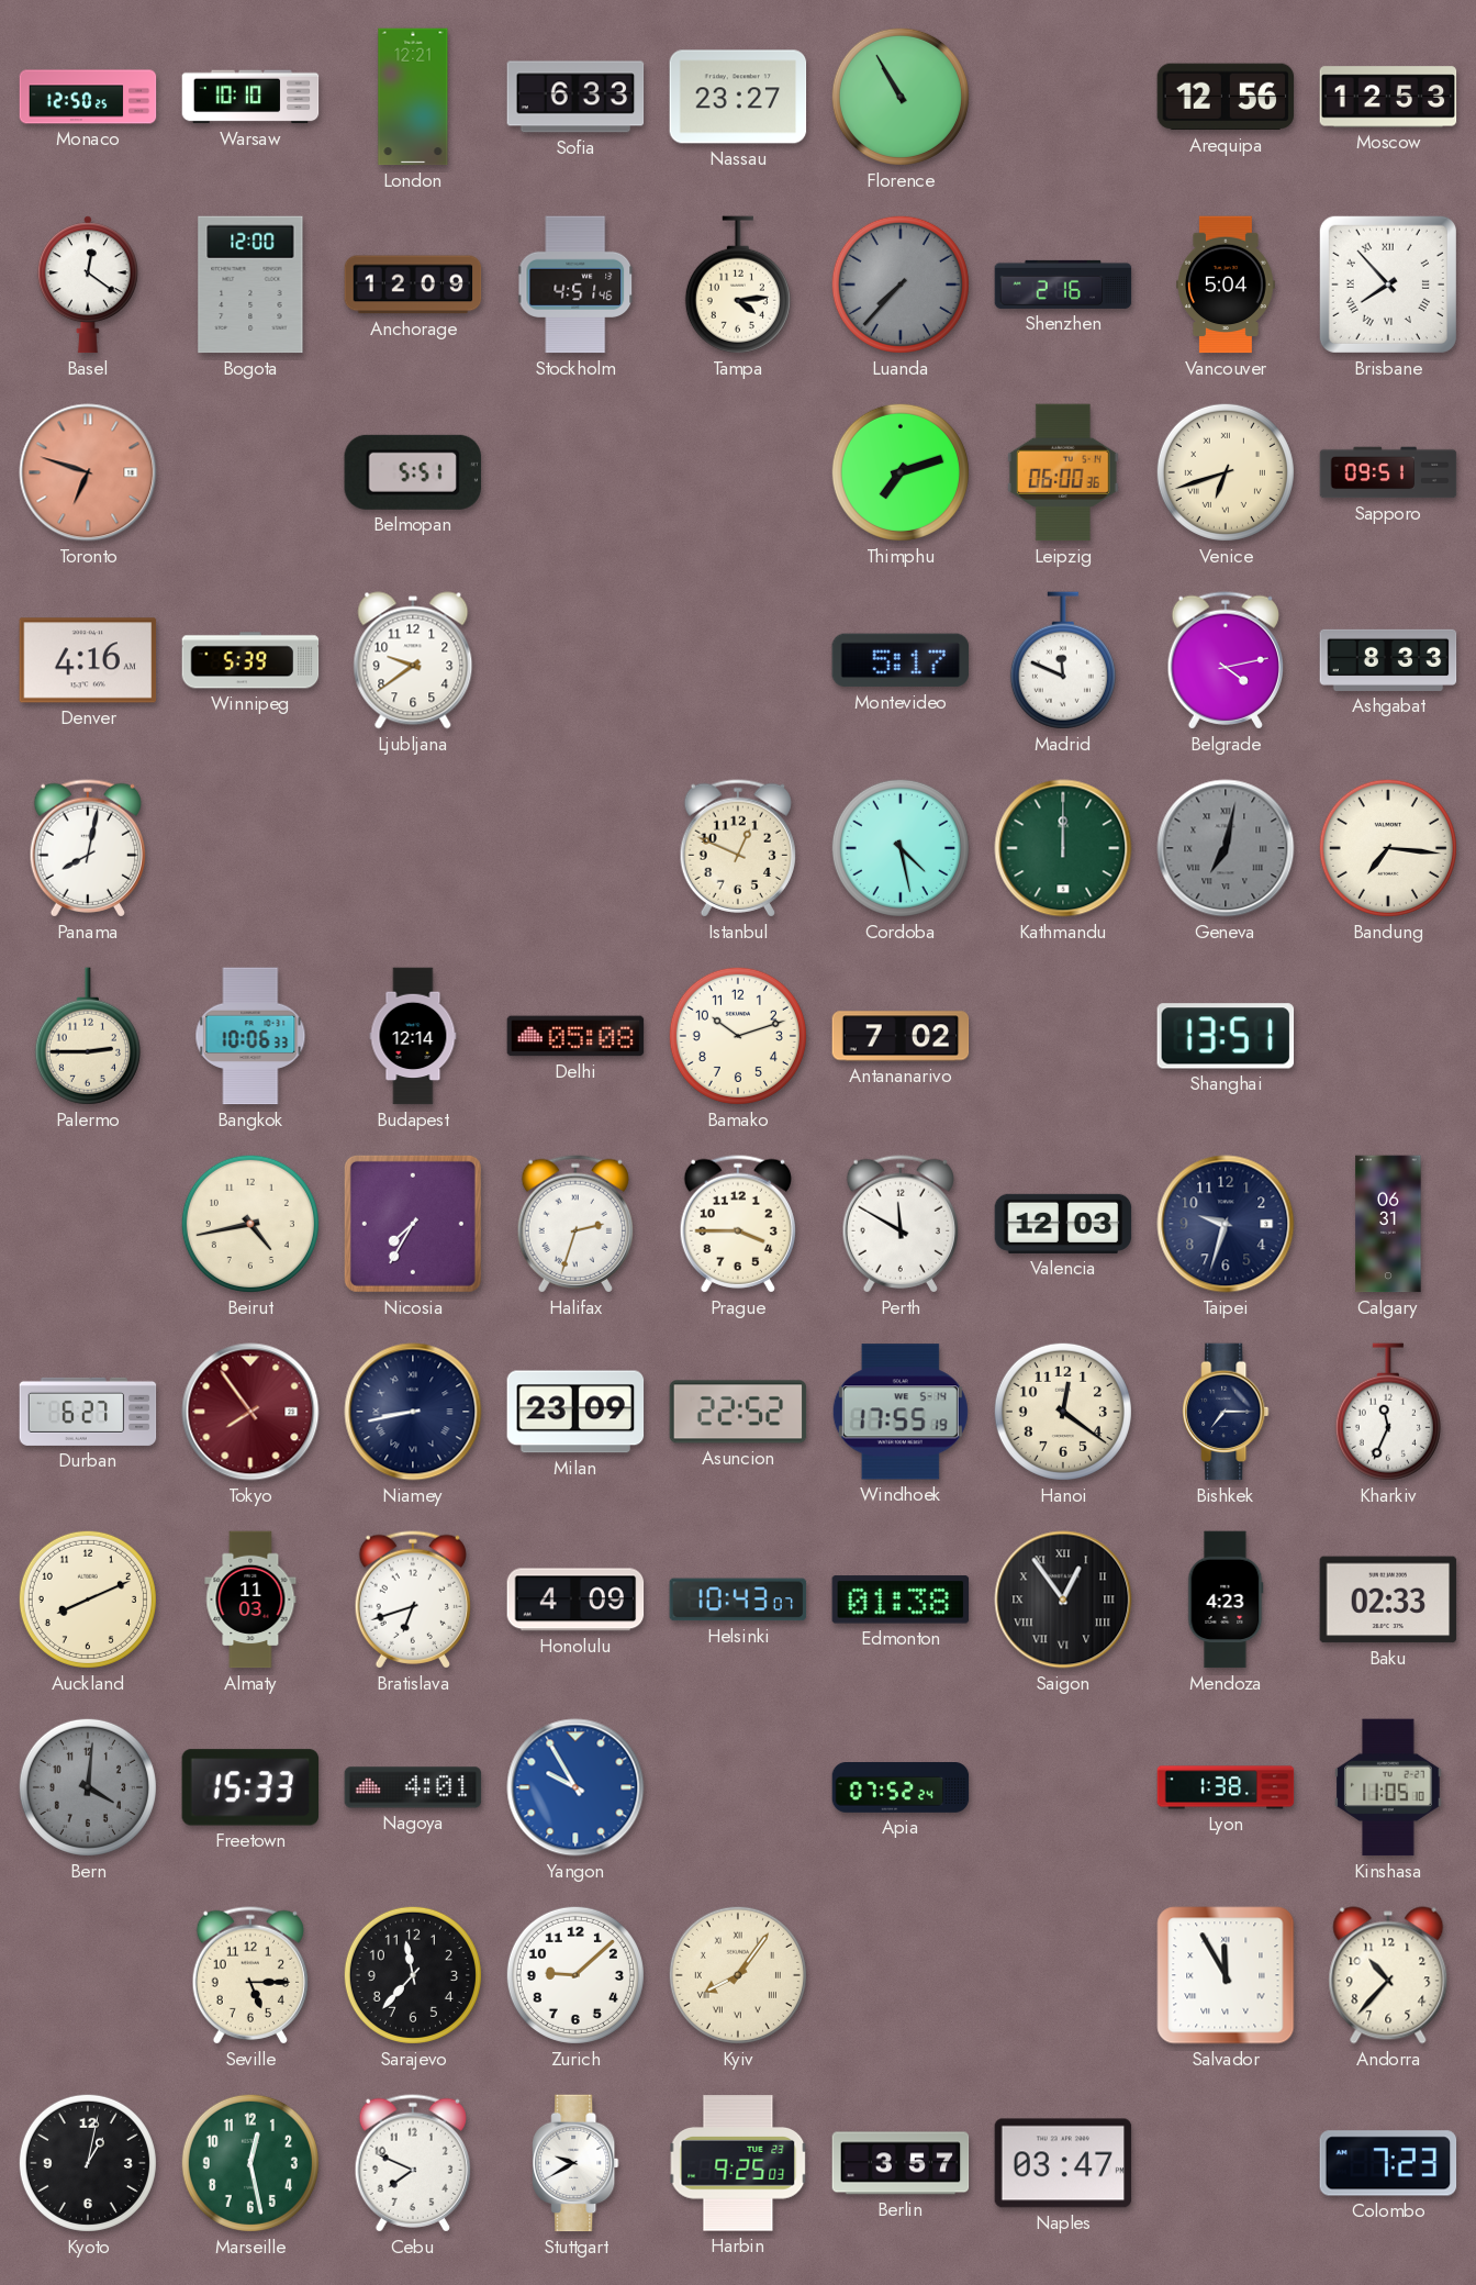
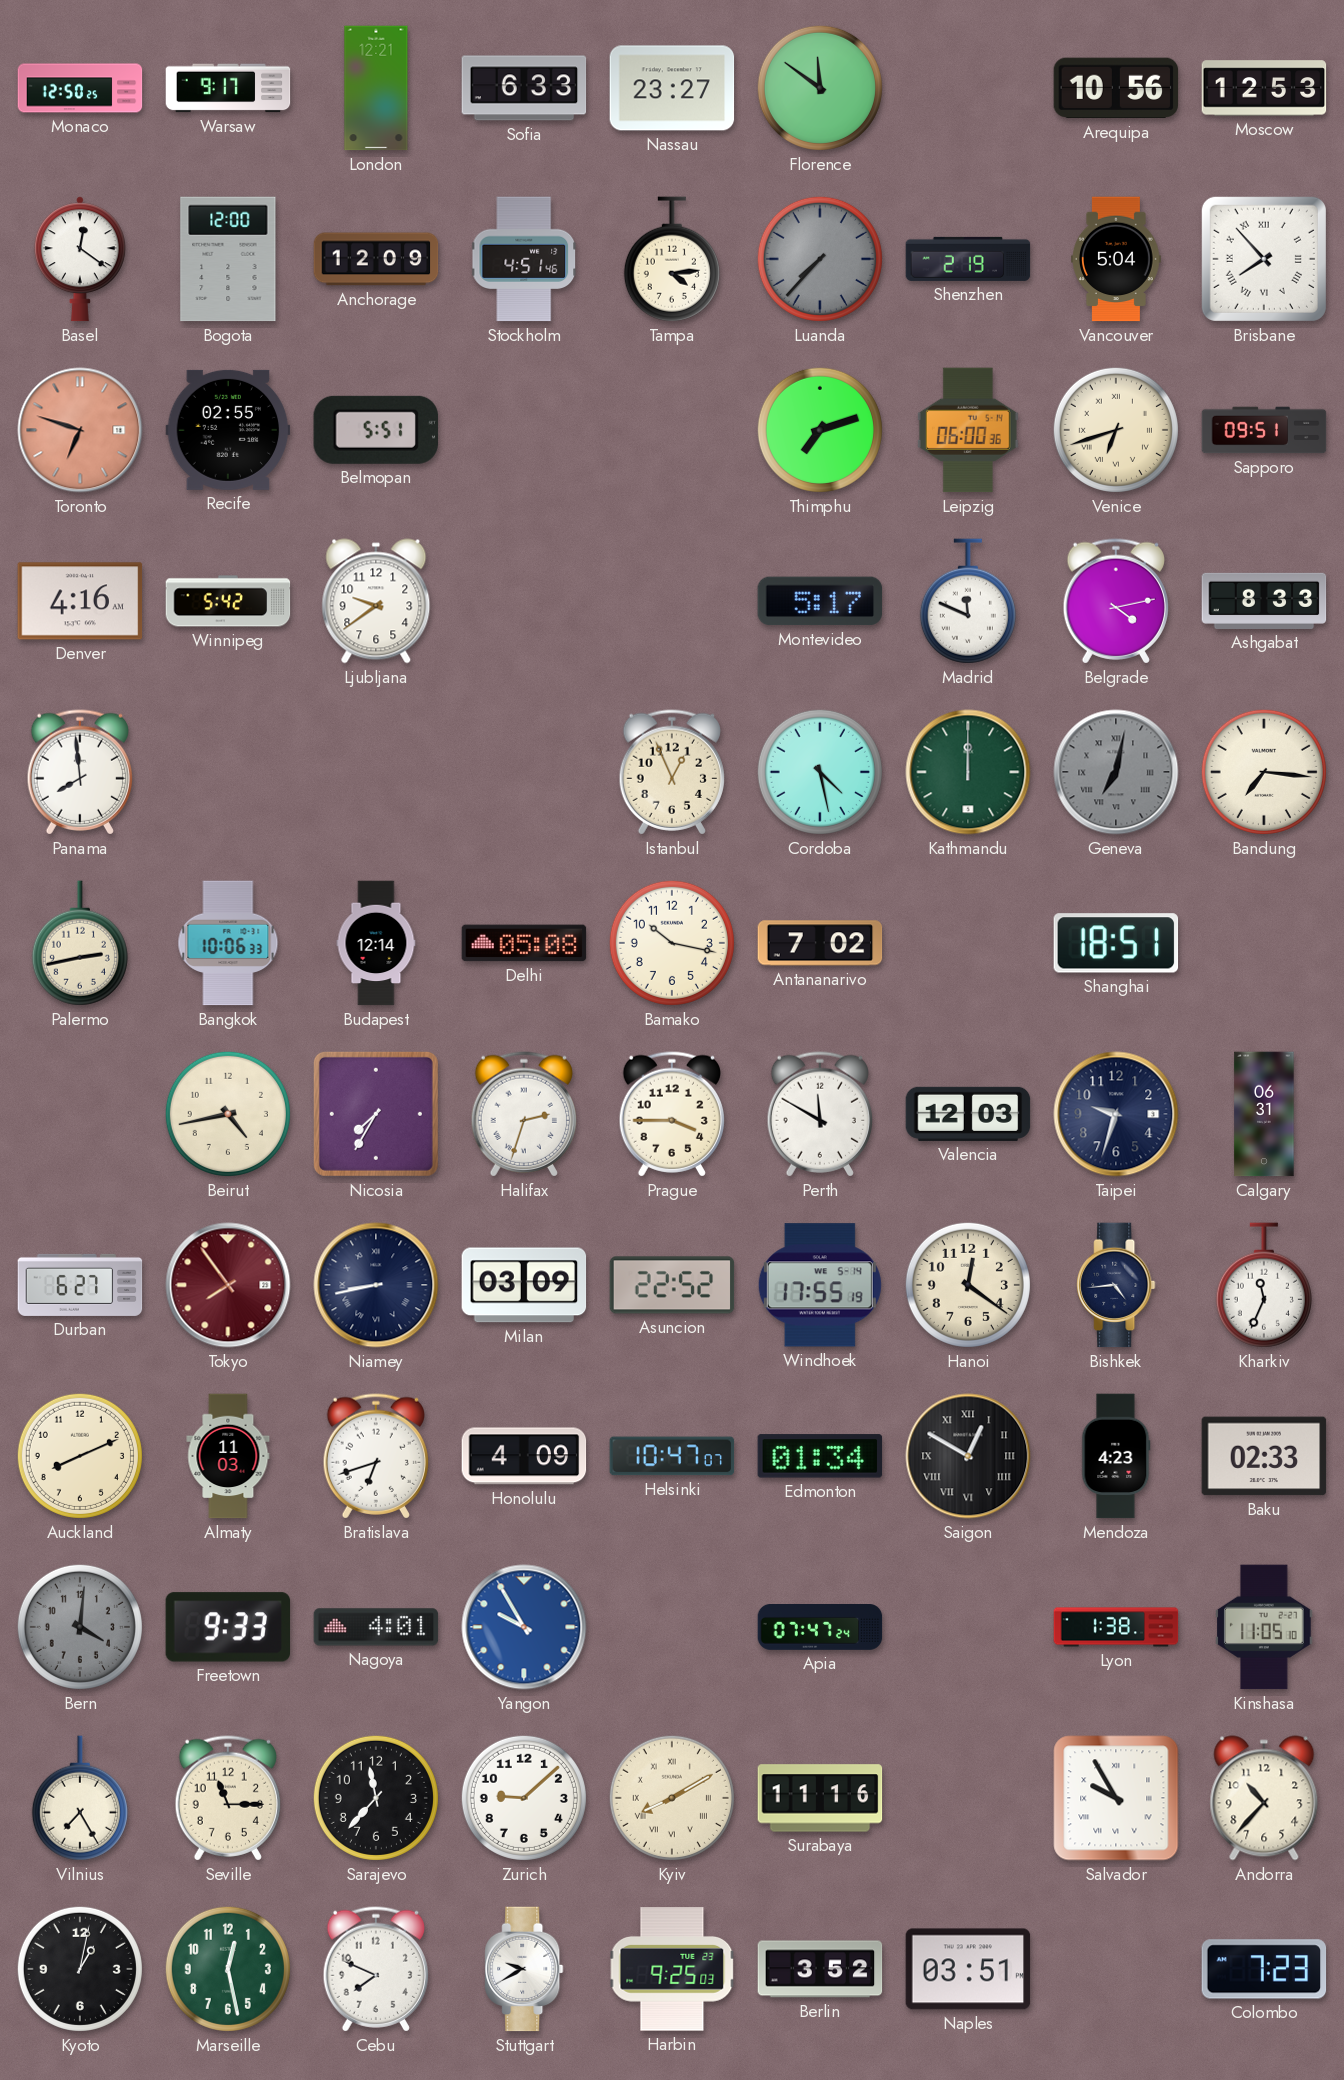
Warsaw: 10:10 -> 9:17 (228, 88)
Florence: 10:55 -> 11:51 (820, 88)
Arequipa: 12:56 -> 10:56 (1116, 88)
Shenzhen: 2:16 -> 2:19 (968, 259)
Recife: none -> 02:55 (228, 430)
Winnipeg: 5:39 -> 5:42 (228, 601)
Panama: 8:02 -> 7:59 (79, 772)
Istanbul: 12:49 -> 12:56 (671, 772)
Palermo: 2:45 -> 2:43 (80, 943)
Bamako: 10:12 -> 10:17 (672, 943)
Shanghai: 13:51 -> 18:51 (1116, 943)
Milan: 23:09 -> 03:09 (524, 1285)
Bishkek: 7:15 -> 4:44 (1116, 1285)
Helsinki: 10:43 -> 10:47 (672, 1456)
Edmonton: 01:38 -> 01:34 (820, 1456)
Saigon: 12:54 -> 12:50 (968, 1456)
Freetown: 15:33 -> 9:33 (228, 1627)
Apia: 07:52 -> 07:47 (820, 1628)
Vilnius: none -> 7:25 (80, 1798)
Seville: 5:15 -> 11:15 (227, 1798)
Kyiv: 8:06 -> 8:10 (672, 1798)
Surabaya: none -> 11:16 (820, 1798)
Salvador: 11:55 -> 9:55 (1116, 1798)
Berlin: 3:57 -> 3:52 (820, 1969)
Naples: 03:47 -> 03:51 (968, 1969)
